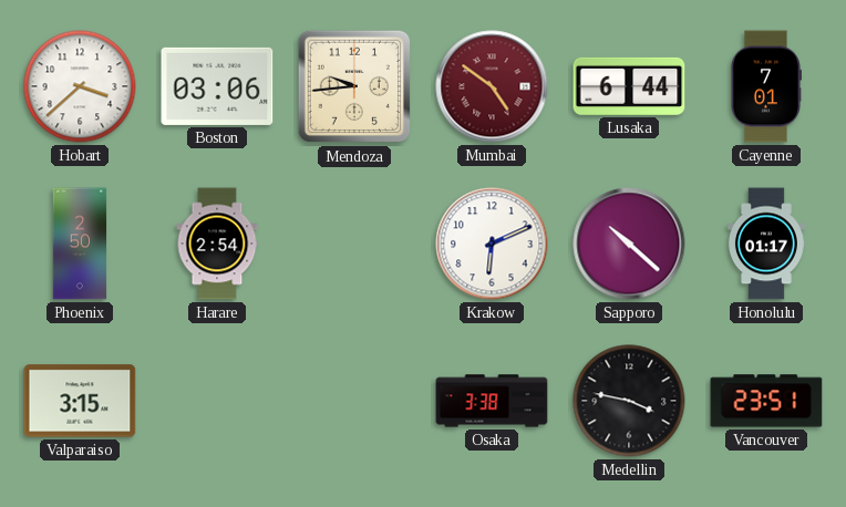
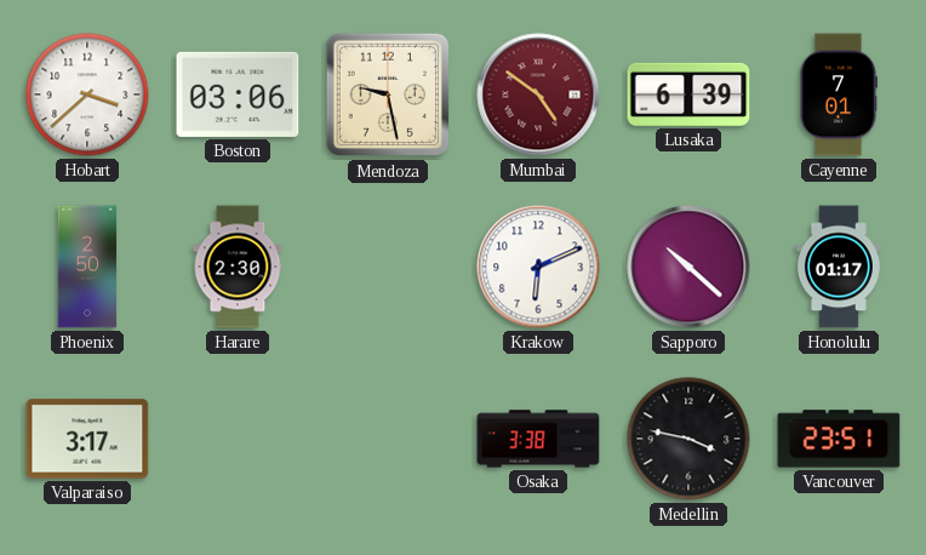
Mendoza: 9:44 -> 9:28 (388, 95)
Lusaka: 6:44 -> 6:39 (688, 95)
Harare: 2:54 -> 2:30 (238, 267)
Valparaiso: 3:15 -> 3:17 (87, 439)
